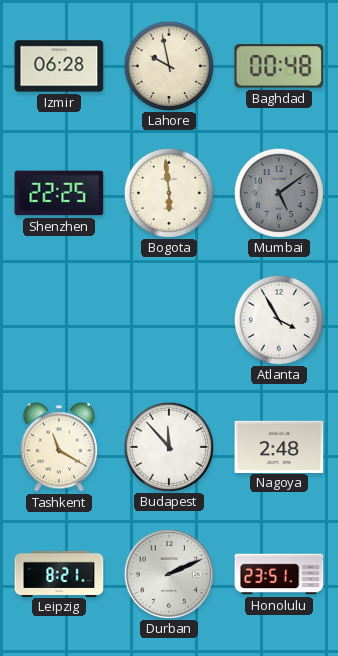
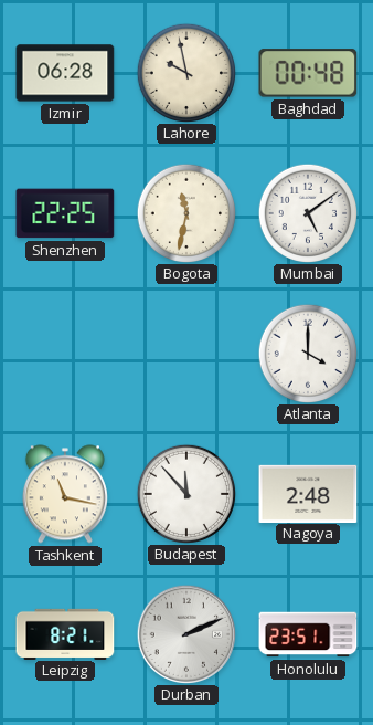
Bogota: 5:59 -> 11:32 (185, 212)
Mumbai dial: grey -> white (307, 212)
Atlanta: 3:55 -> 4:00 (307, 353)
Tashkent: 11:20 -> 11:17 (65, 494)
